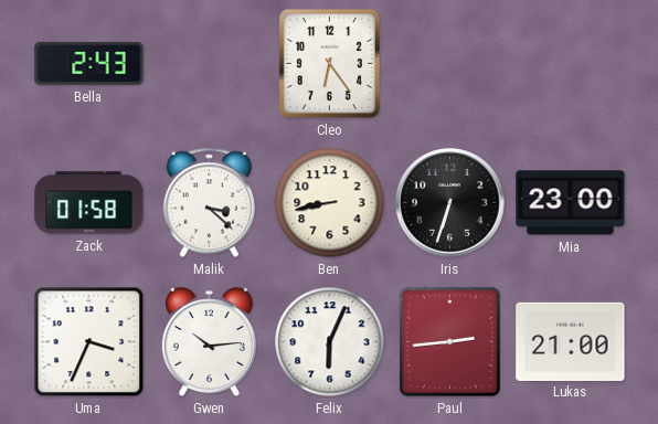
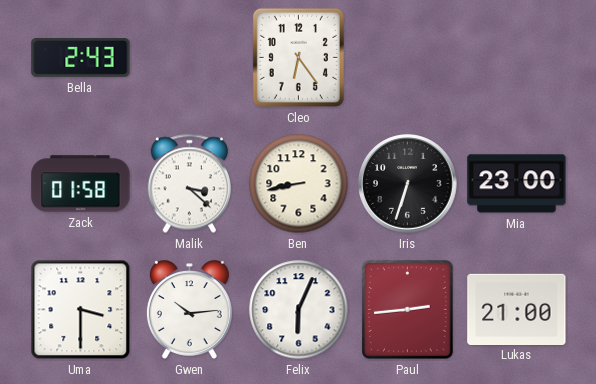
Uma: 3:34 -> 3:30 (81, 310)
